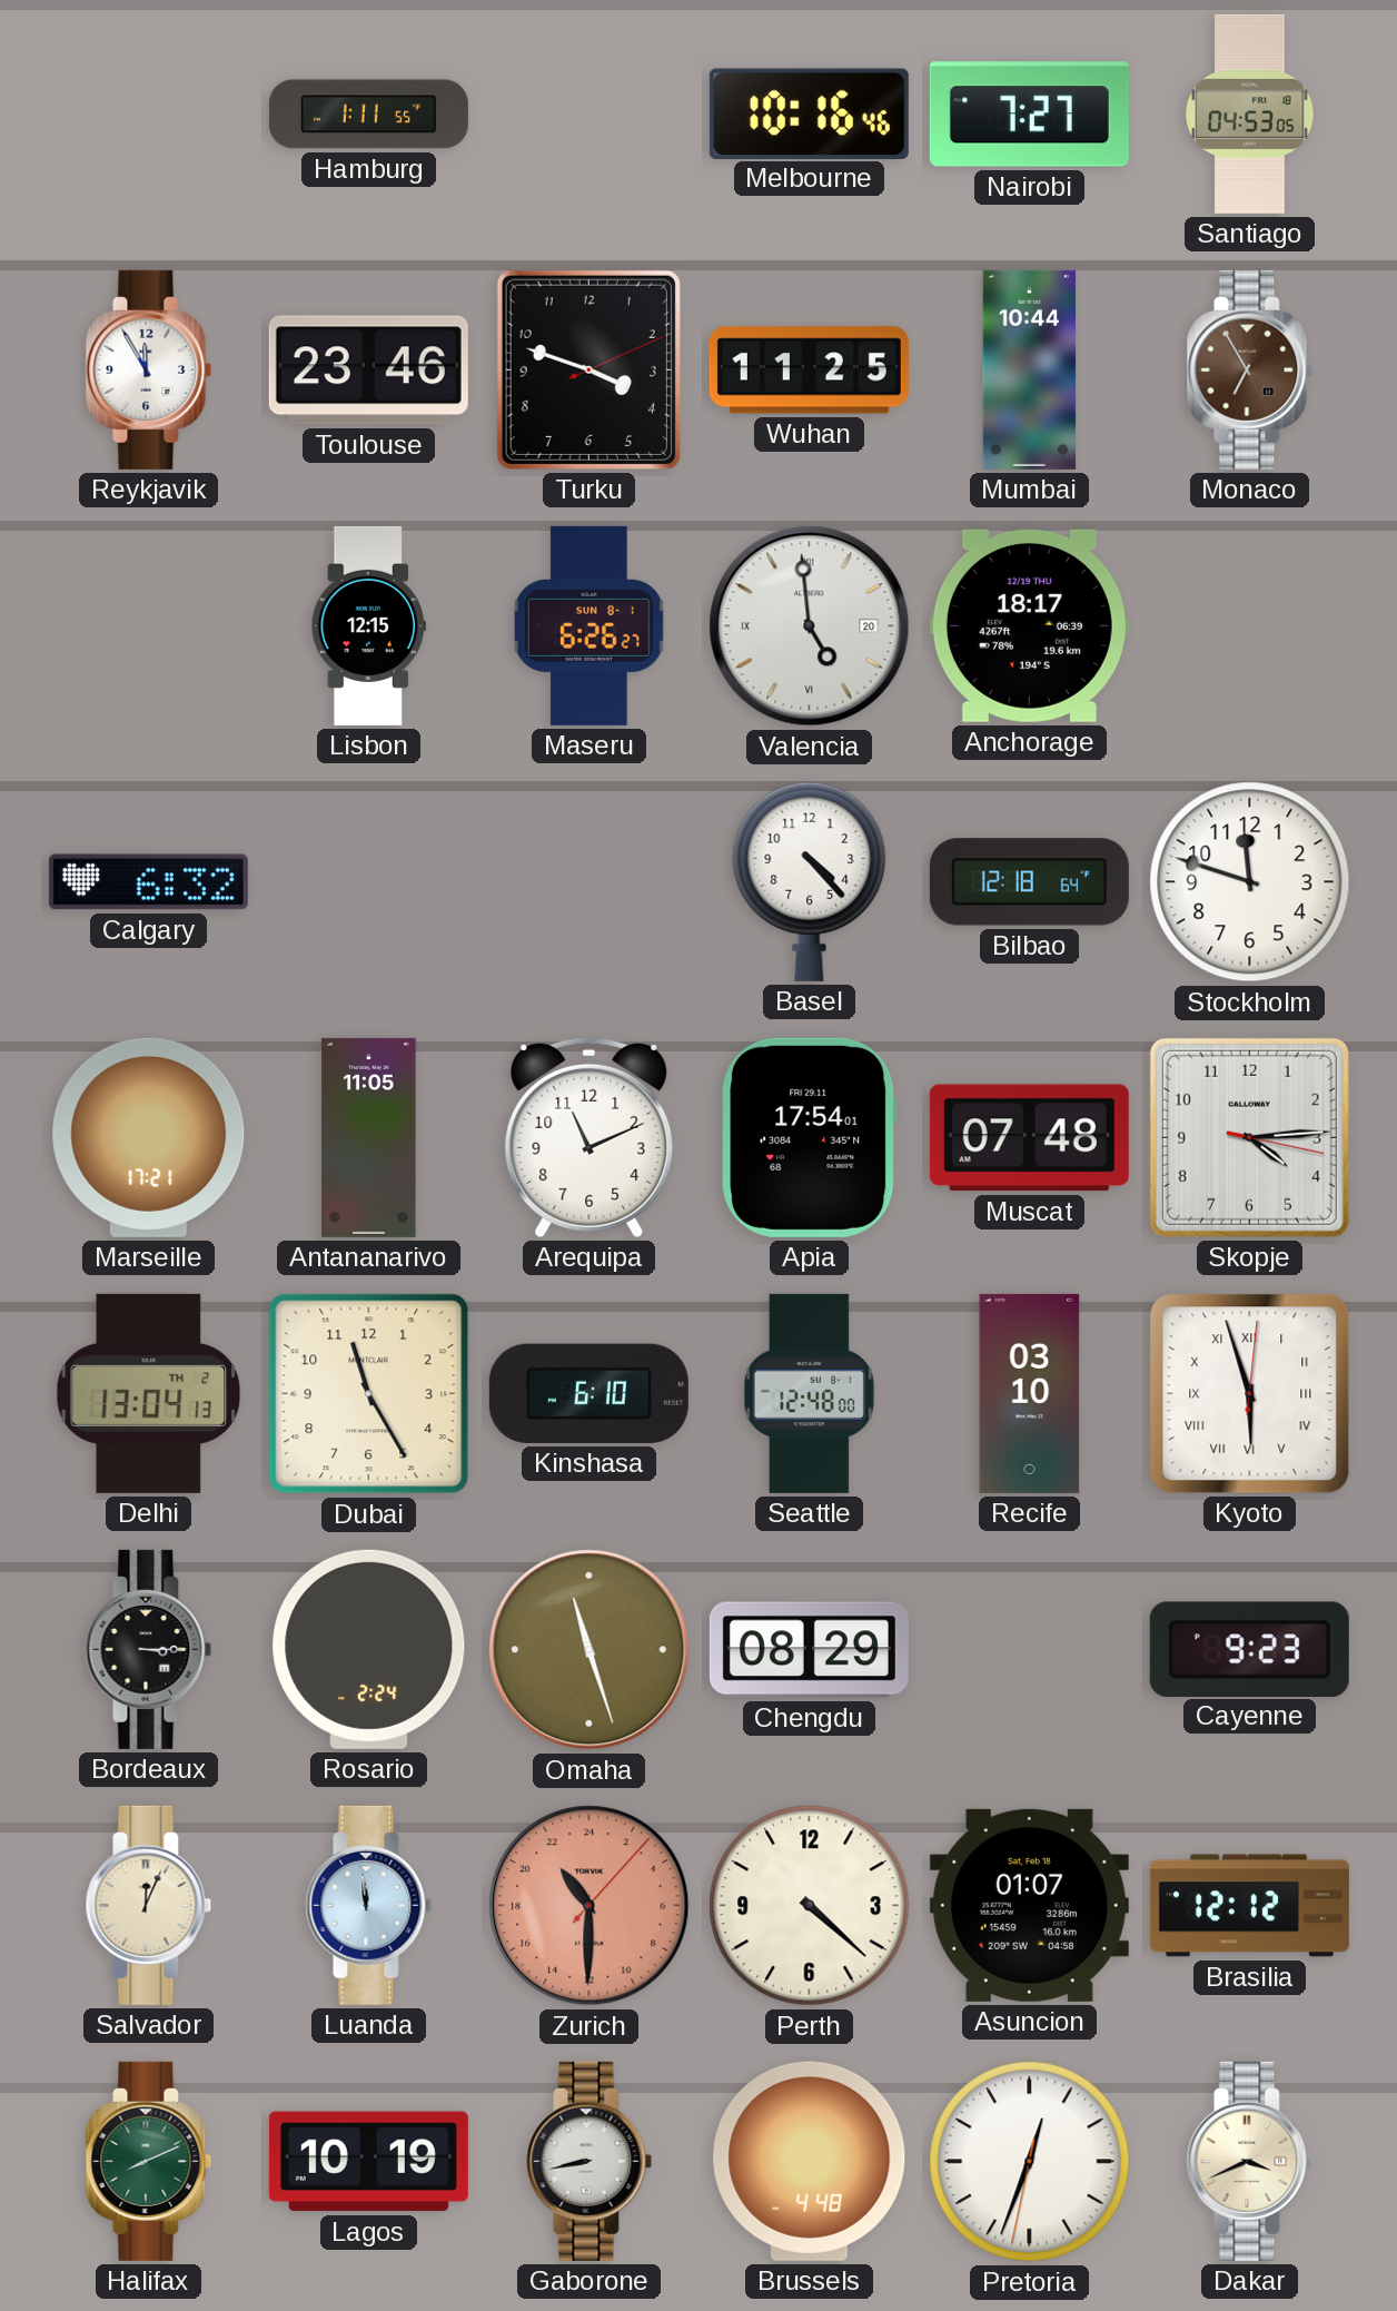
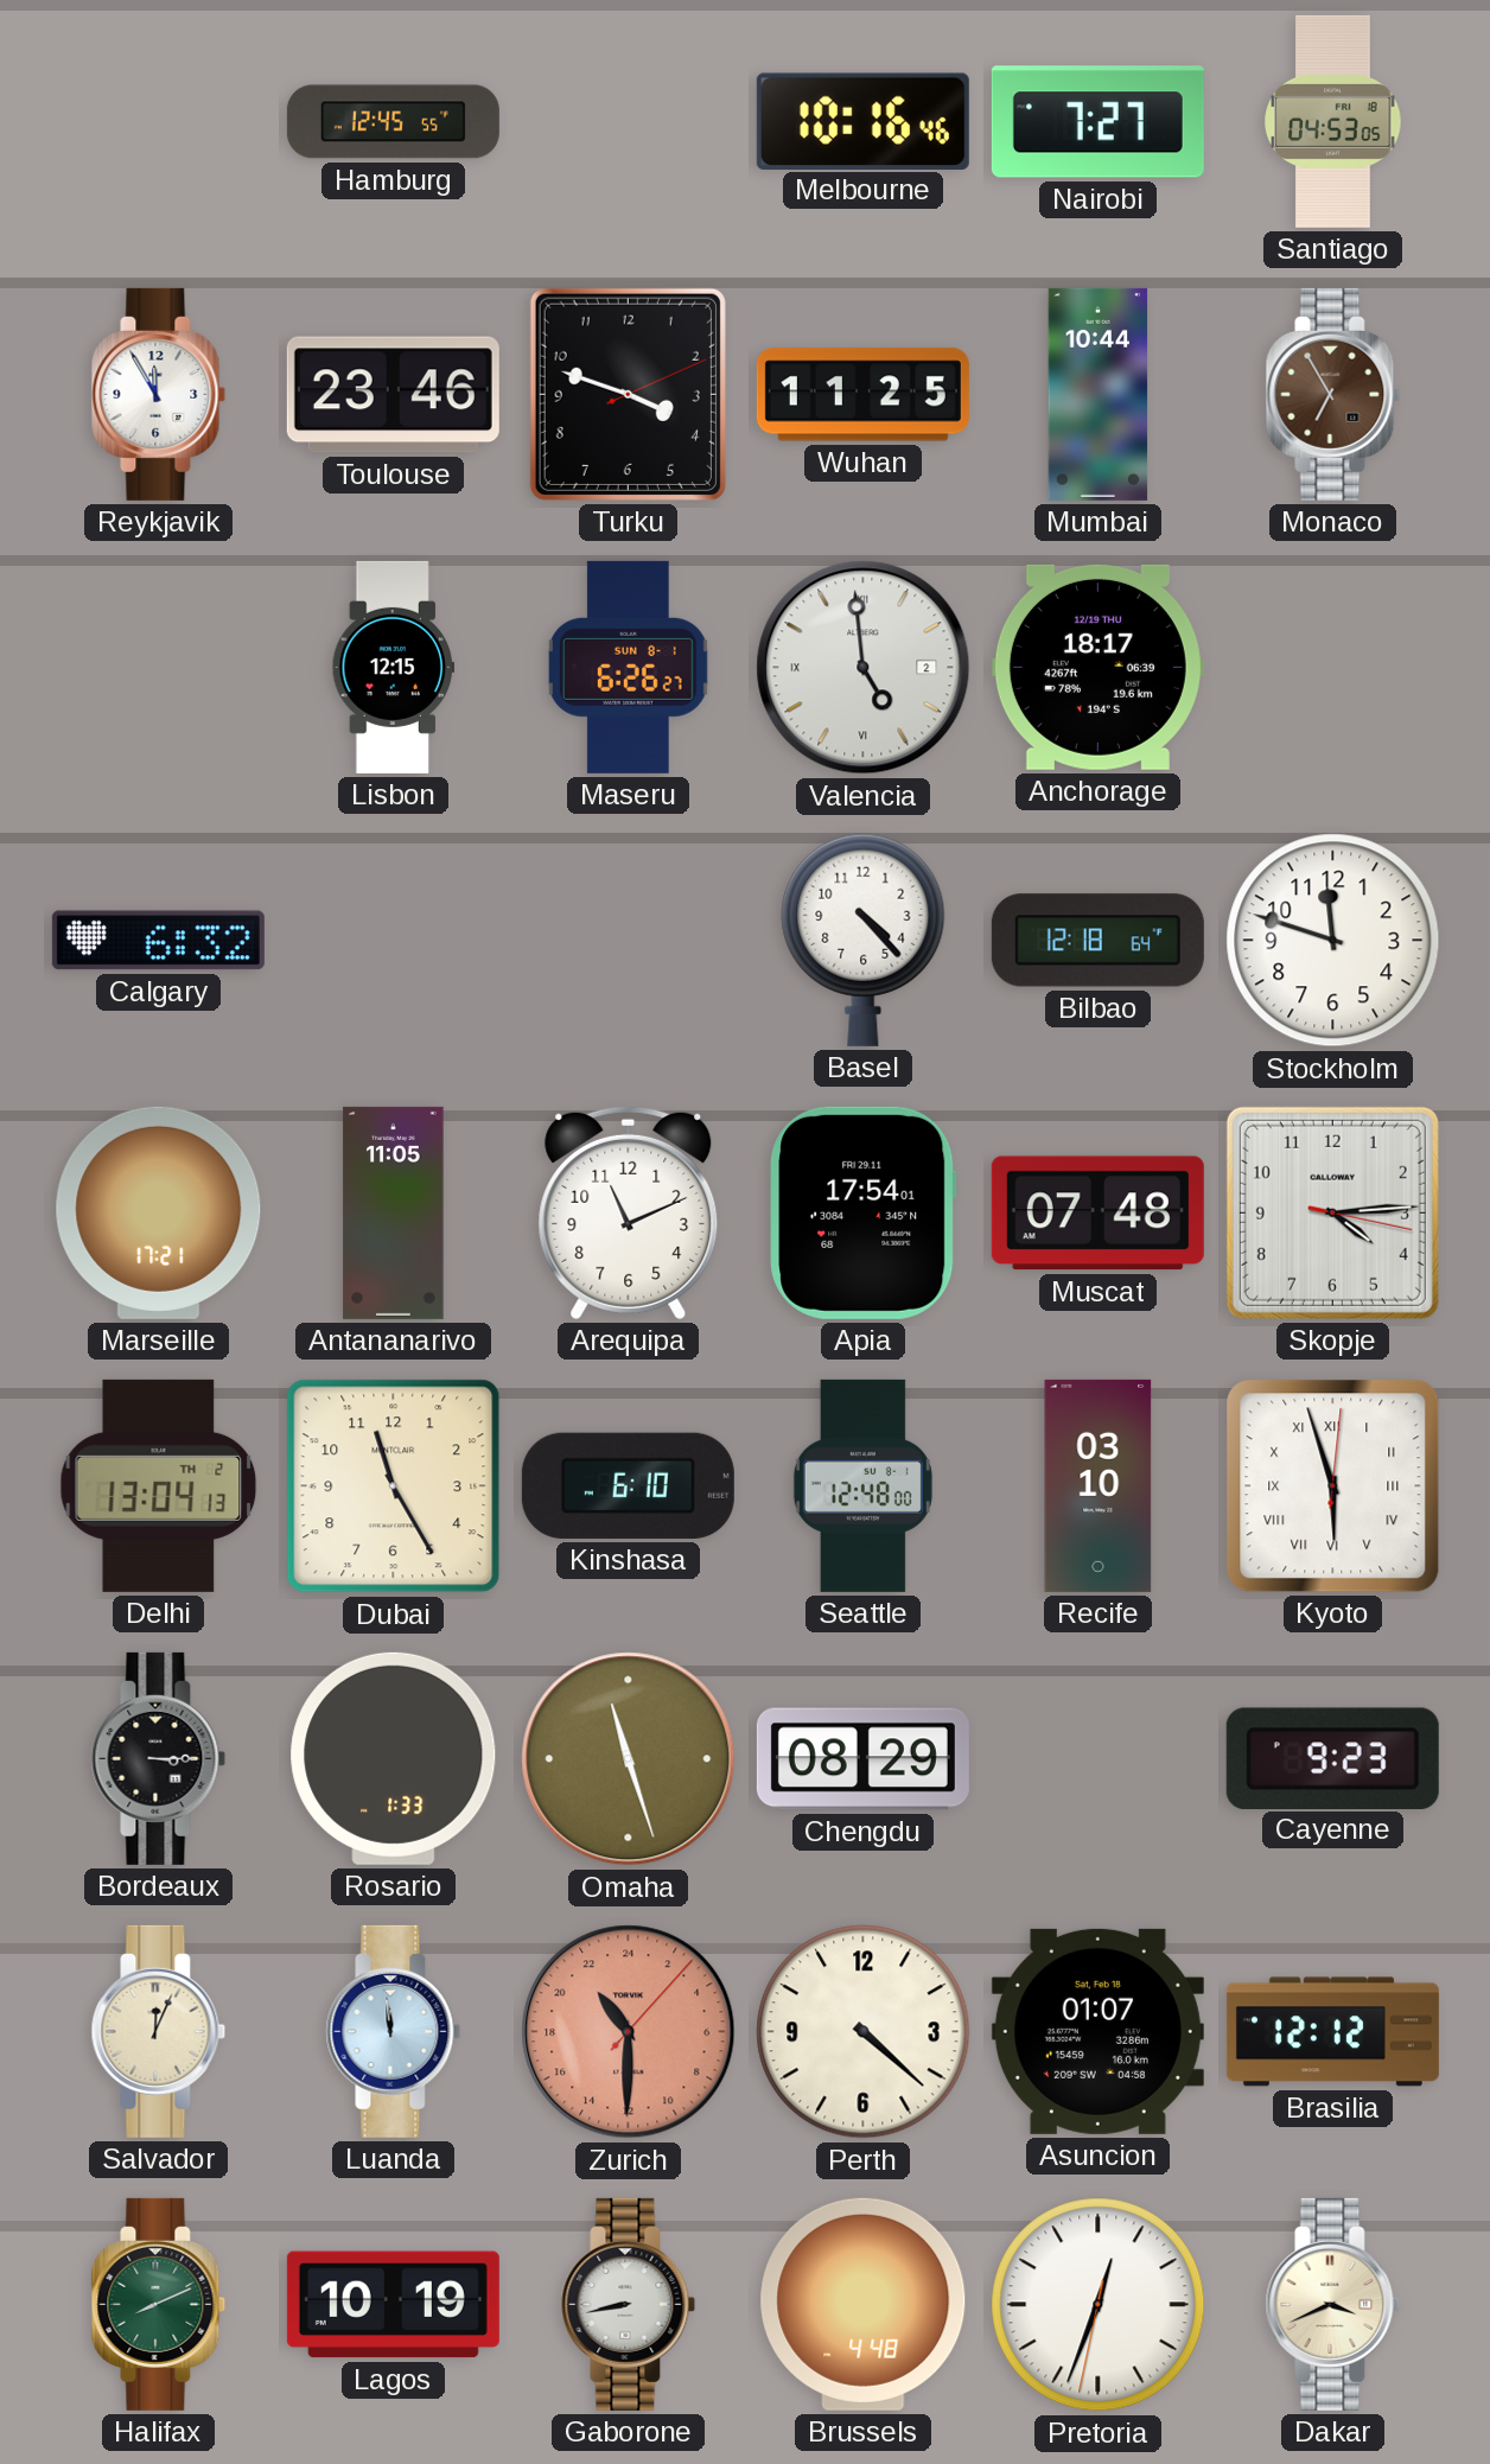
Hamburg: 1:11 -> 12:45 (393, 122)
Valencia date: 20 -> 2 (864, 668)
Rosario: 2:24 -> 1:33 (394, 1758)
